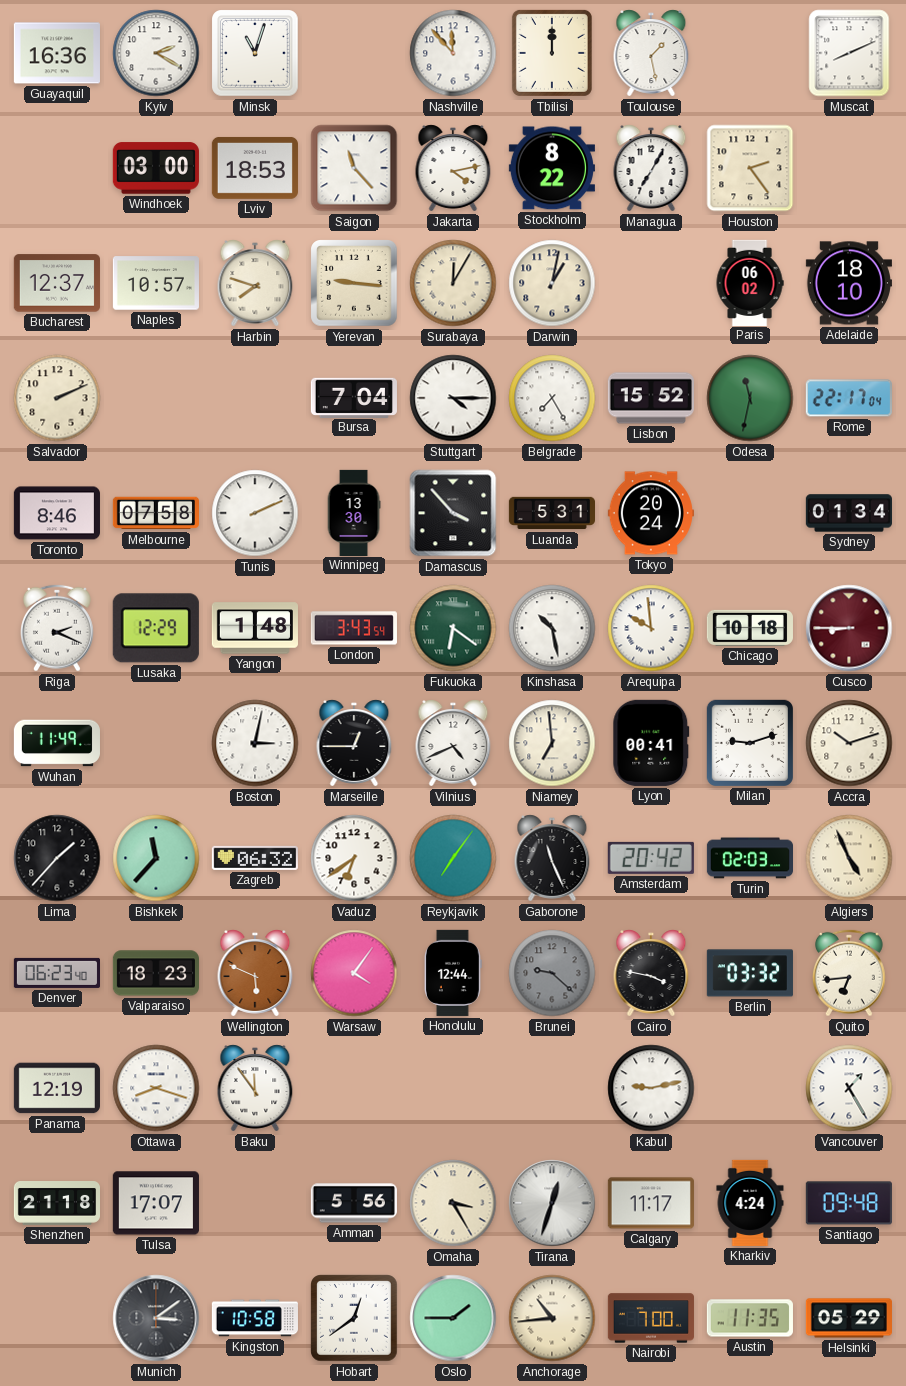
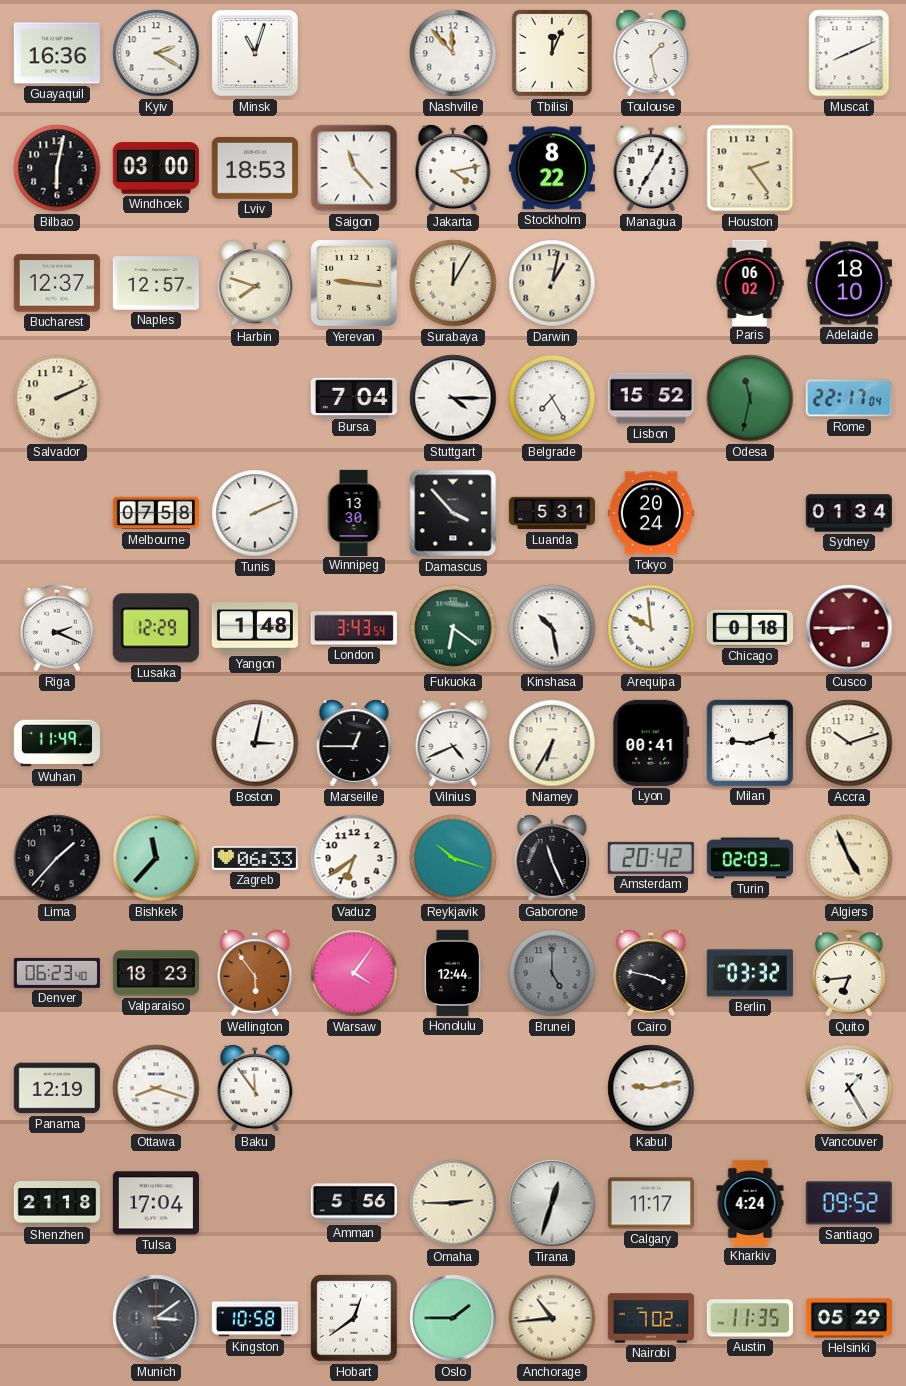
Tbilisi: 12:00 -> 12:04 (552, 53)
Bilbao: none -> 6:02 (57, 168)
Naples: 10:57 -> 12:57 (156, 283)
Toronto: 8:46 -> none (57, 513)
Chicago: 10:18 -> 0:18 (750, 628)
Niamey: 6:59 -> 6:35 (552, 743)
Zagreb: 06:32 -> 06:33 (255, 858)
Reykjavik: 7:06 -> 10:18 (453, 858)
Wellington: 5:49 -> 5:54 (255, 973)
Brunei: 9:22 -> 5:00 (552, 973)
Tulsa: 17:07 -> 17:04 (156, 1203)
Omaha: 3:25 -> 2:45 (453, 1203)
Santiago: 09:48 -> 09:52 (849, 1203)
Nairobi: 7:00 -> 7:02 (651, 1318)
